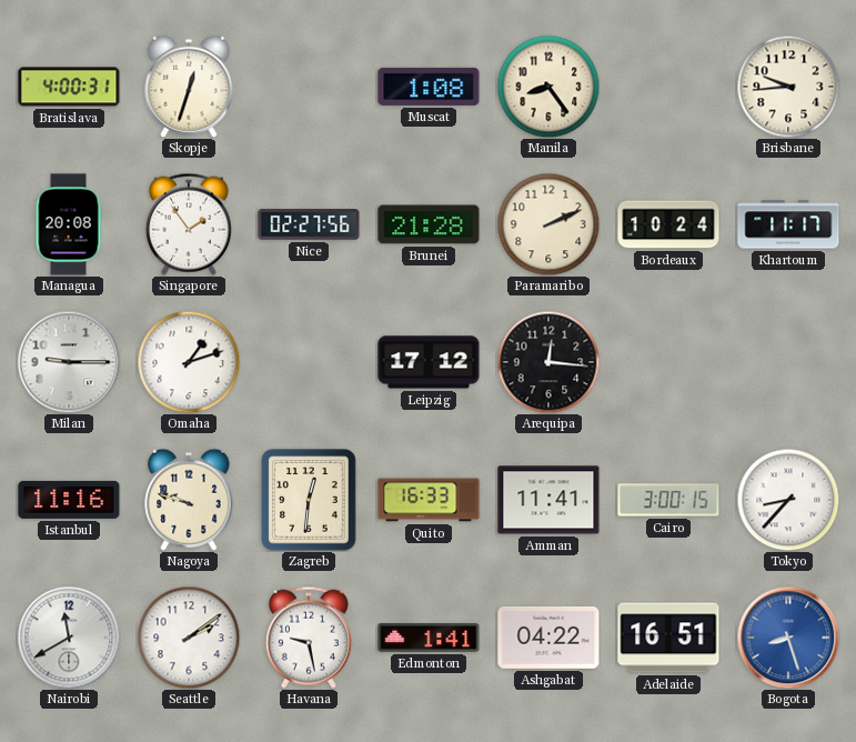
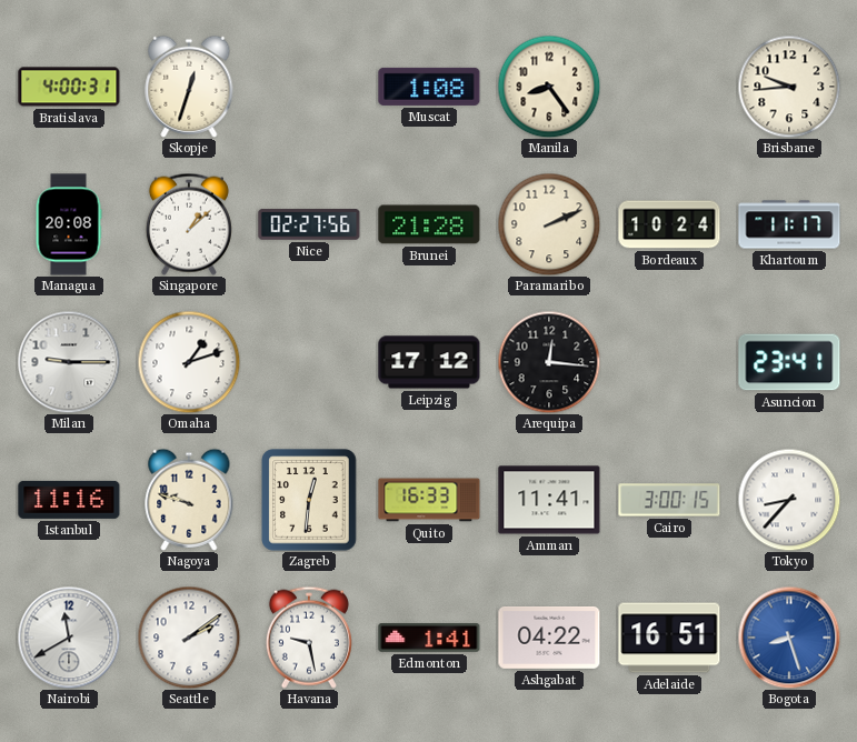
Singapore: 1:54 -> 1:08 (189, 224)
Asuncion: none -> 23:41 (789, 362)
